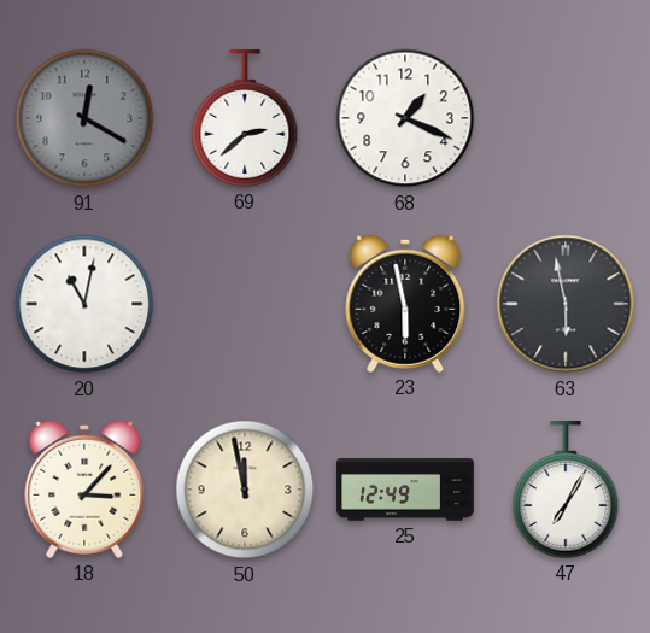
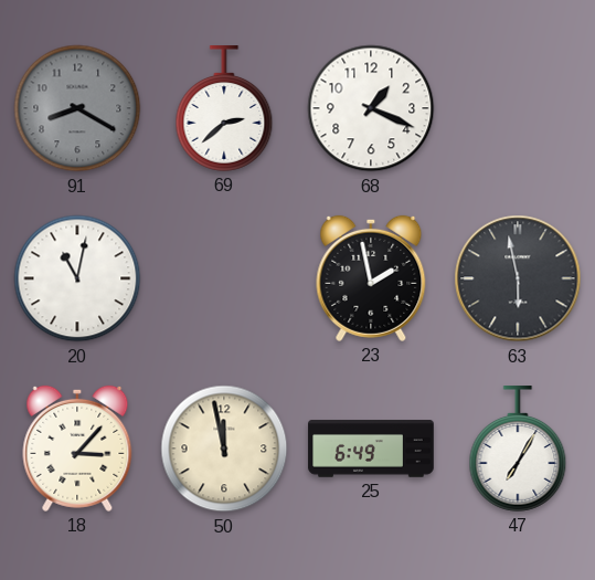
91: 12:20 -> 8:20 (77, 108)
23: 5:58 -> 1:58 (371, 278)
25: 12:49 -> 6:49 (371, 449)
